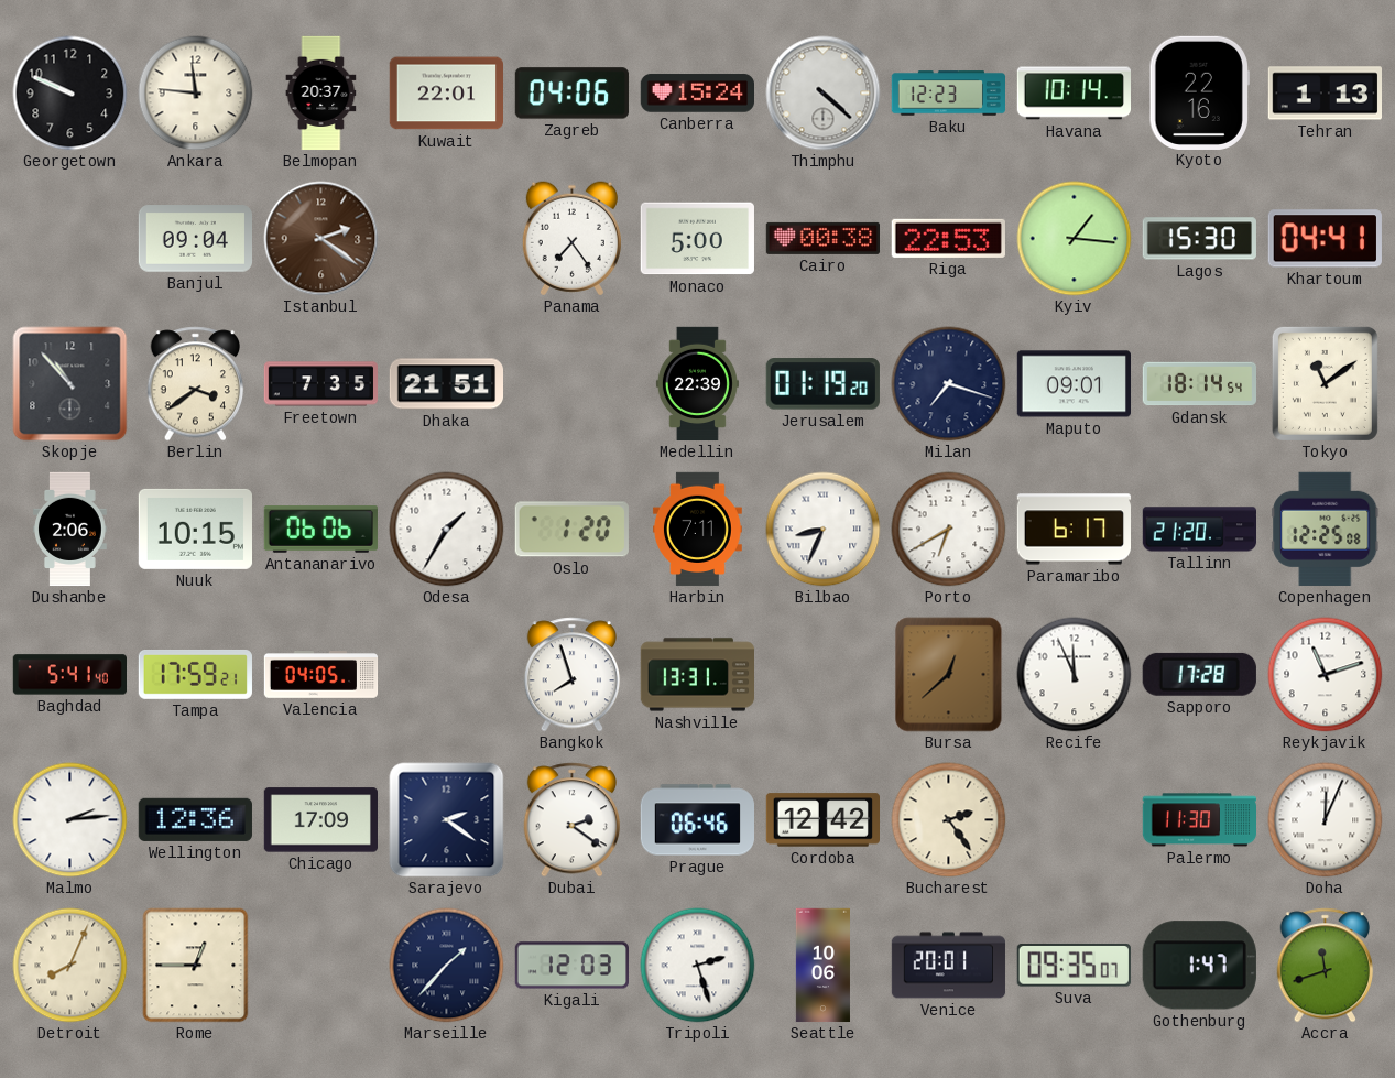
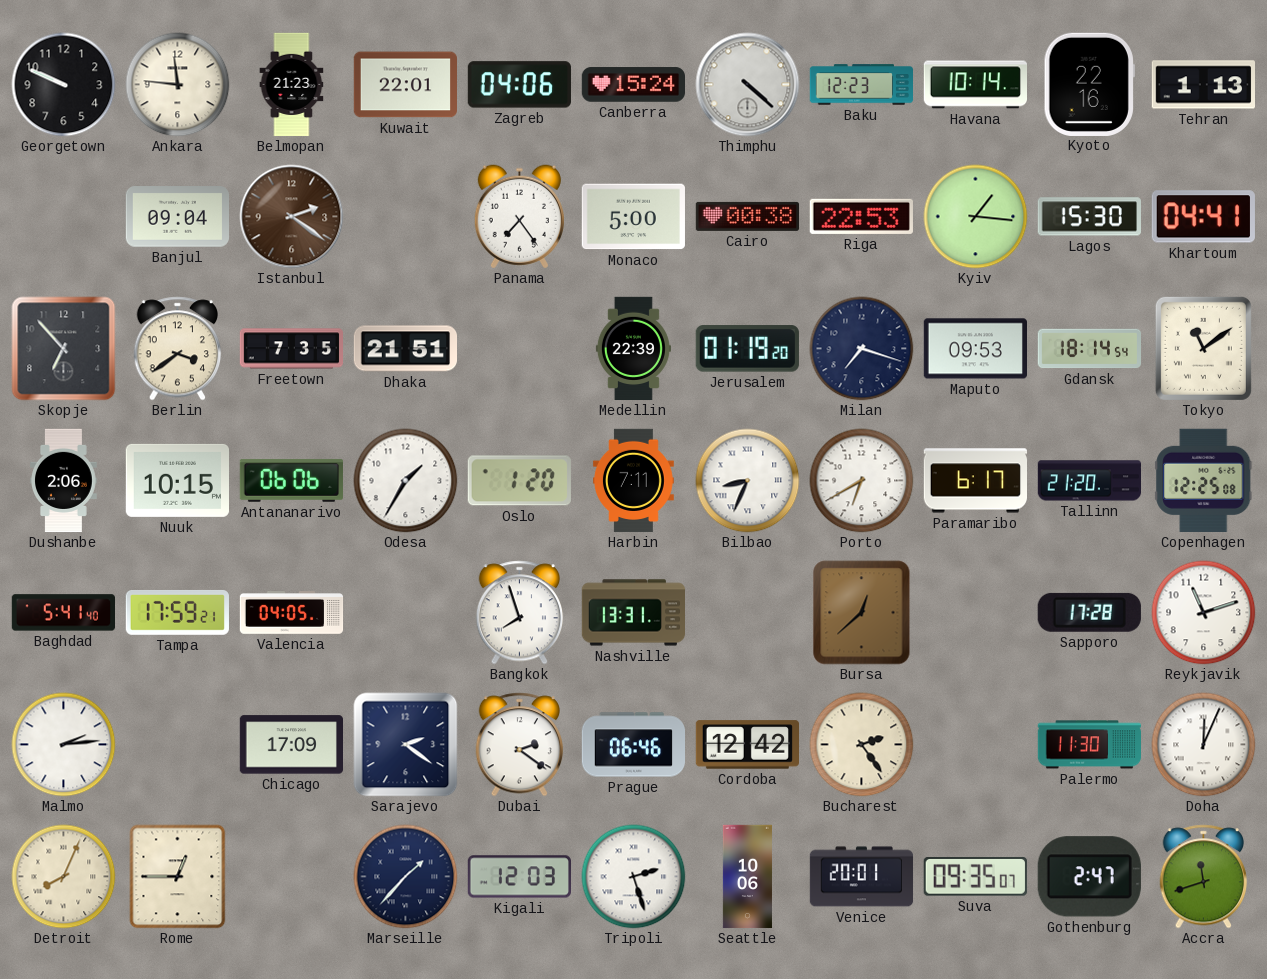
Belmopan: 20:37 -> 21:23 (292, 85)
Skopje: 10:53 -> 6:53 (64, 349)
Maputo: 09:01 -> 09:53 (975, 349)
Recife: 11:56 -> none (1075, 675)
Wellington: 12:36 -> none (195, 819)
Gothenburg: 1:47 -> 2:47 (1089, 877)
